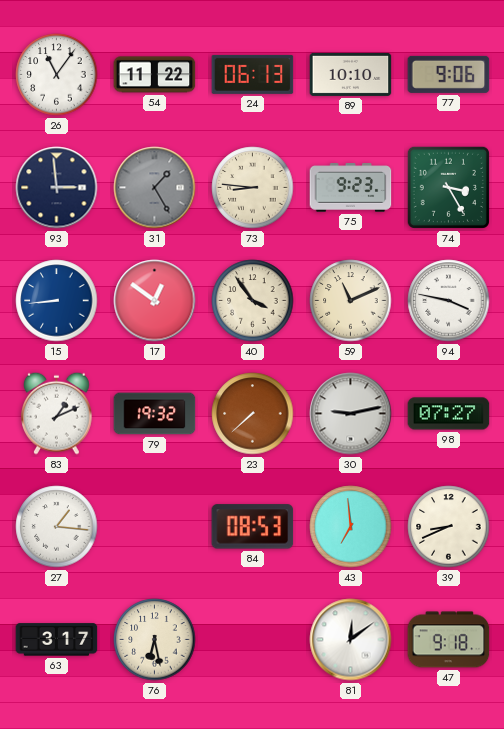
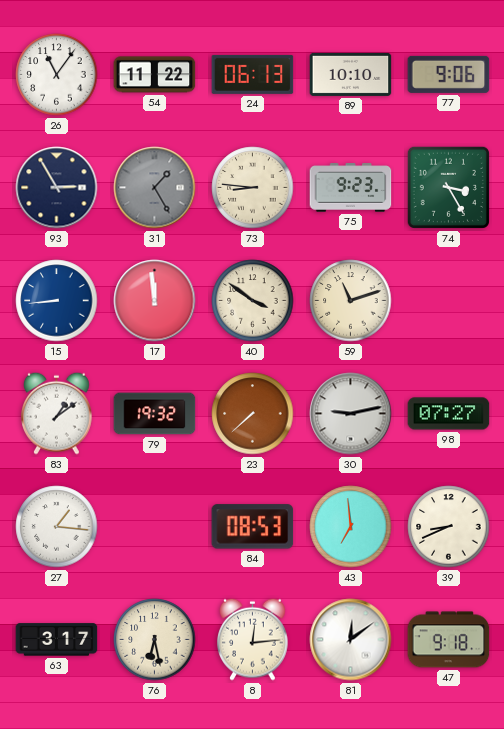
93: 2:59 -> 2:55 (57, 188)
17: 12:51 -> 11:59 (155, 301)
40: 3:54 -> 3:51 (253, 301)
59: 11:11 -> 11:12 (351, 301)
94: 3:47 -> none (449, 301)
83: 1:11 -> 1:09 (57, 413)
8: none -> 12:14 (253, 639)
